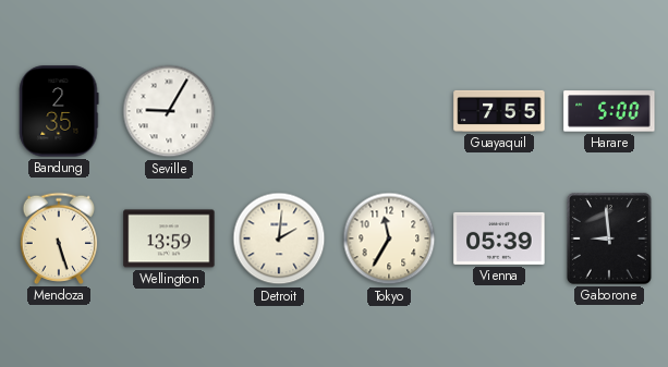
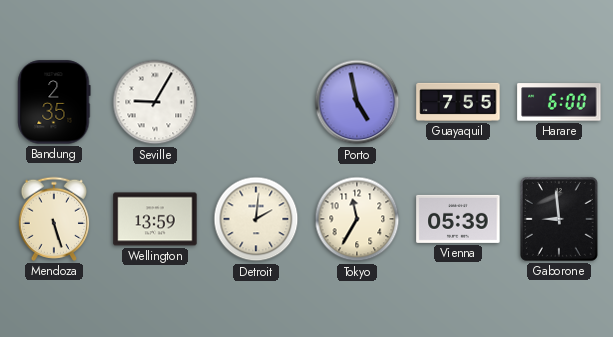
Porto: none -> 4:58 (357, 102)
Harare: 5:00 -> 6:00 (559, 102)
